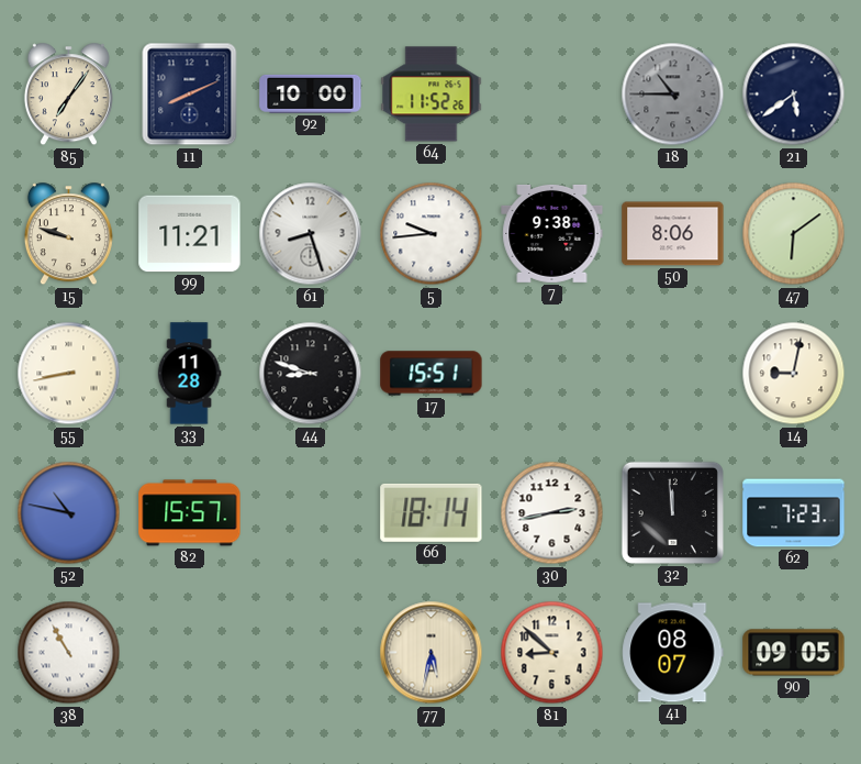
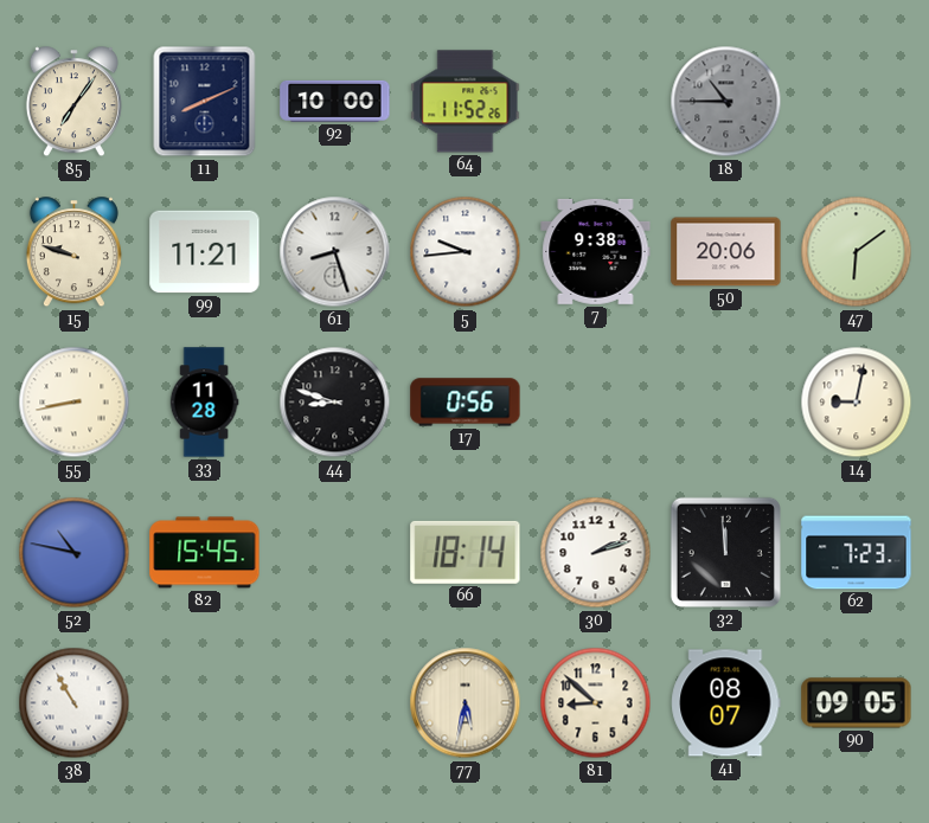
21: 5:39 -> none (794, 95)
50: 8:06 -> 20:06 (726, 252)
17: 15:51 -> 0:56 (466, 403)
82: 15:57 -> 15:45 (205, 553)
30: 2:43 -> 2:12 (596, 553)
